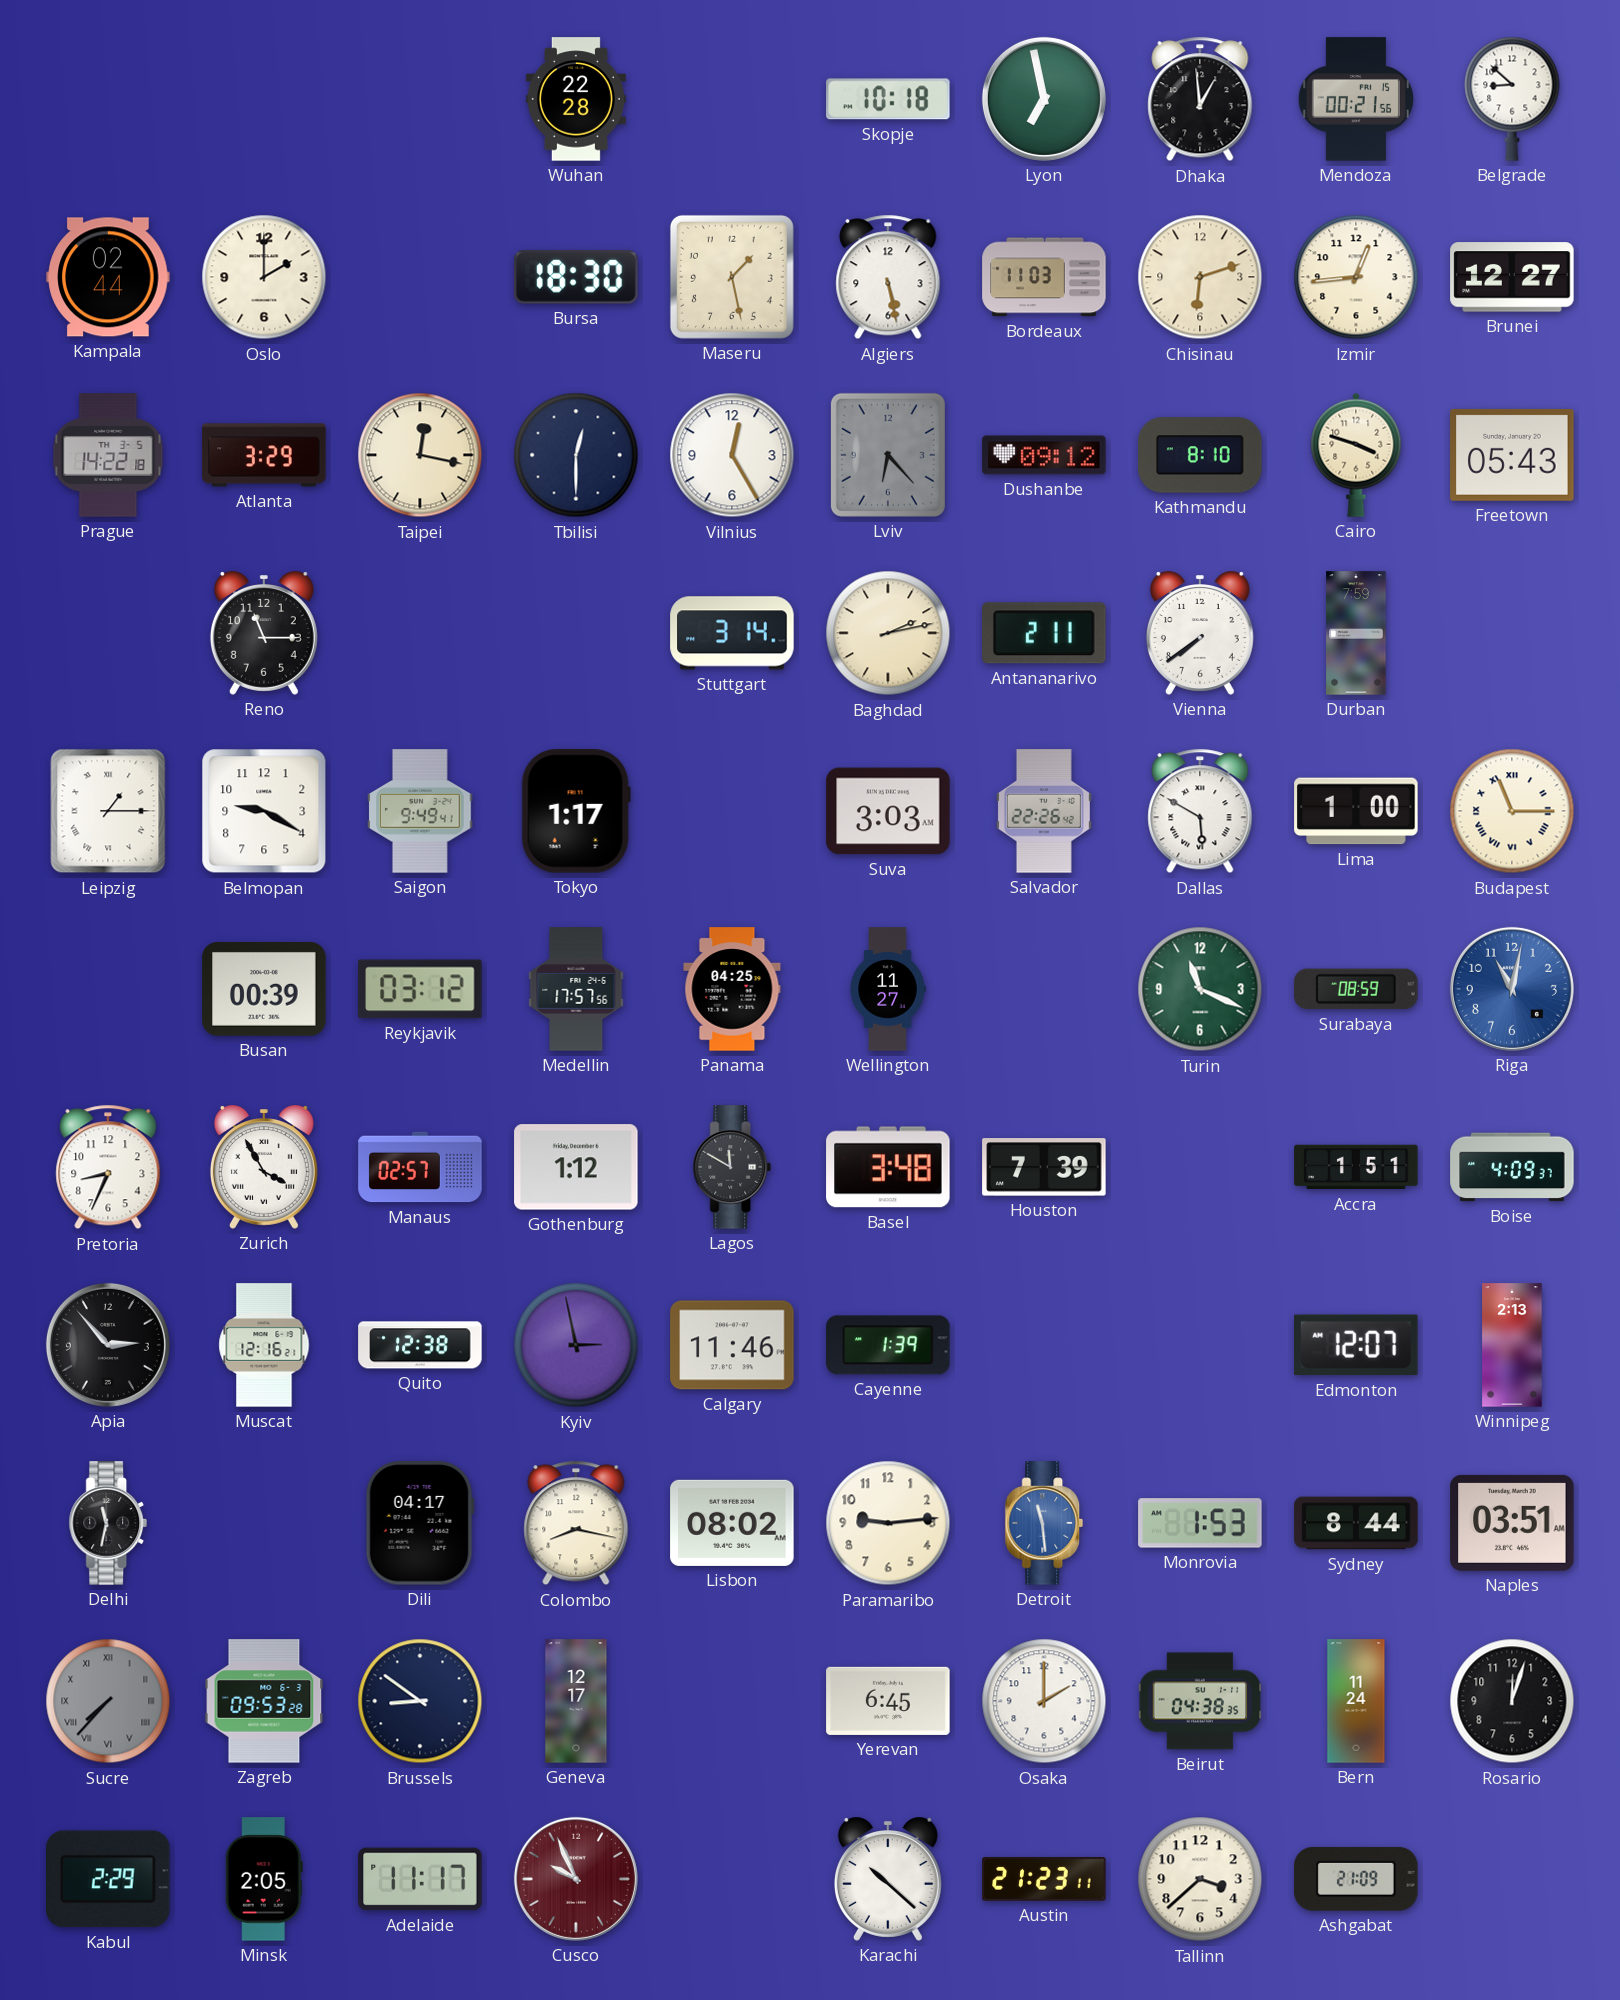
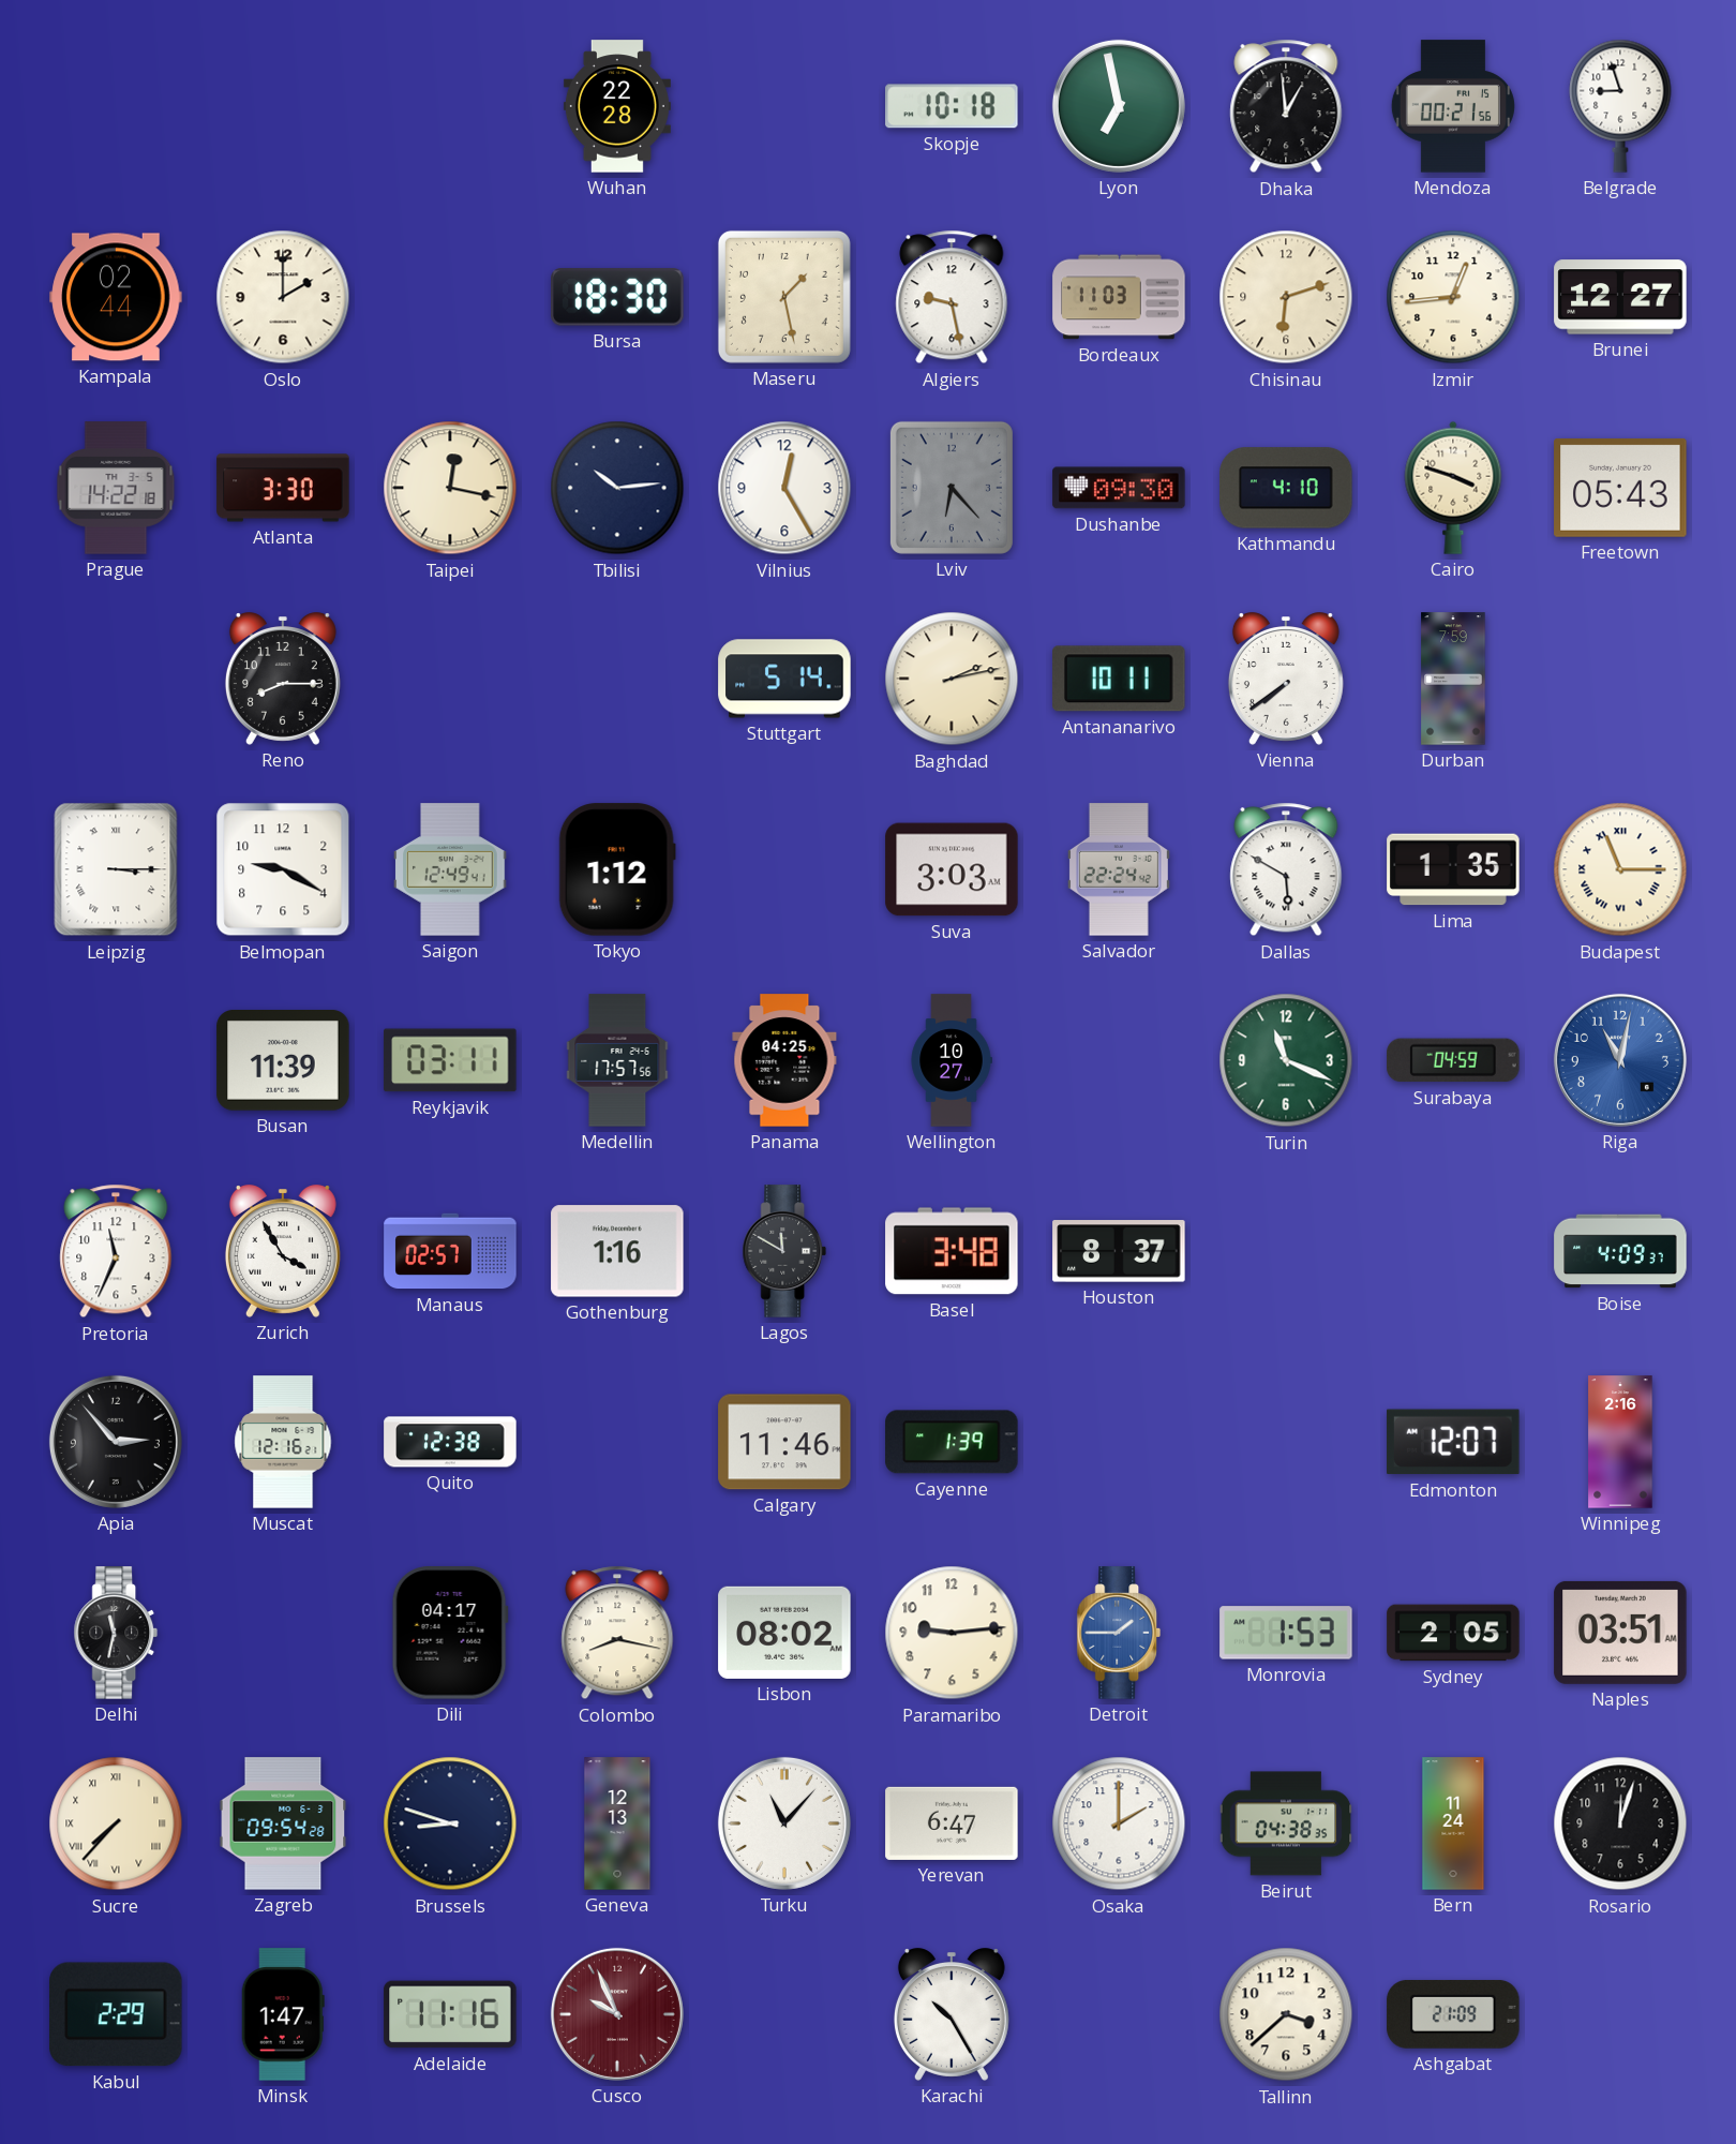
Belgrade: 8:52 -> 8:57 (1620, 106)
Algiers: 5:28 -> 9:28 (952, 297)
Atlanta: 3:29 -> 3:30 (283, 488)
Tbilisi: 12:30 -> 10:14 (617, 488)
Dushanbe: 09:12 -> 09:30 (1119, 488)
Kathmandu: 8:10 -> 4:10 (1286, 488)
Reno: 11:15 -> 8:15 (283, 679)
Stuttgart: 3:14 -> 5:14 (784, 679)
Antananarivo: 2:11 -> 10:11 (1119, 679)
Leipzig: 1:15 -> 3:15 (116, 869)
Saigon: 9:49 -> 12:49 (450, 869)
Tokyo: 1:17 -> 1:12 (617, 869)
Salvador: 22:26 -> 22:24 (1119, 869)
Lima: 1:00 -> 1:35 (1453, 869)
Busan: 00:39 -> 11:39 (283, 1061)
Reykjavik: 03:12 -> 03:11 (450, 1060)
Wellington: 11:27 -> 10:27 (952, 1060)
Surabaya: 08:59 -> 04:59 (1453, 1060)
Pretoria: 8:34 -> 11:34 (116, 1251)
Gothenburg: 1:12 -> 1:16 (617, 1251)
Houston: 7:39 -> 8:37 (1119, 1251)
Accra: 1:51 -> none (1356, 1167)
Kyiv: 2:58 -> none (576, 1345)
Winnipeg: 2:13 -> 2:16 (1620, 1442)
Detroit: 11:29 -> 1:45 (1119, 1633)
Sydney: 8:44 -> 2:05 (1453, 1633)
Sucre dial: grey -> cream (116, 1823)
Zagreb: 09:53 -> 09:54 (283, 1823)
Brussels: 8:51 -> 8:48 (450, 1823)
Geneva: 12:17 -> 12:13 (617, 1823)
Turku: none -> 11:07 (784, 1823)
Yerevan: 6:45 -> 6:47 (952, 1823)
Minsk: 2:05 -> 1:47 (283, 2014)
Adelaide: 11:17 -> 11:16 (450, 2014)
Karachi: 10:22 -> 10:25 (952, 2014)
Austin: 21:23 -> none (1044, 1879)
